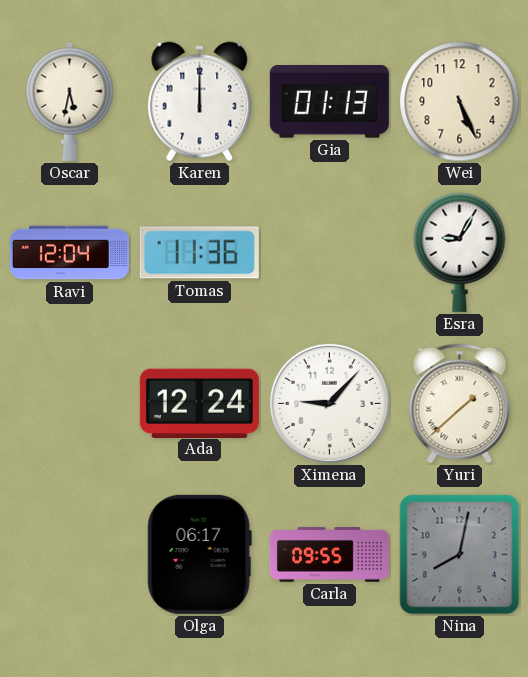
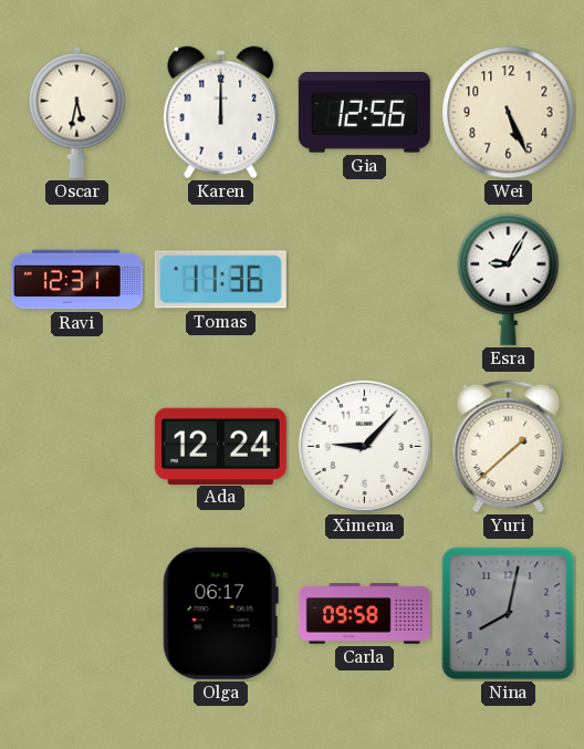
Gia: 01:13 -> 12:56 (364, 113)
Ravi: 12:04 -> 12:31 (76, 280)
Carla: 09:55 -> 09:58 (364, 614)
